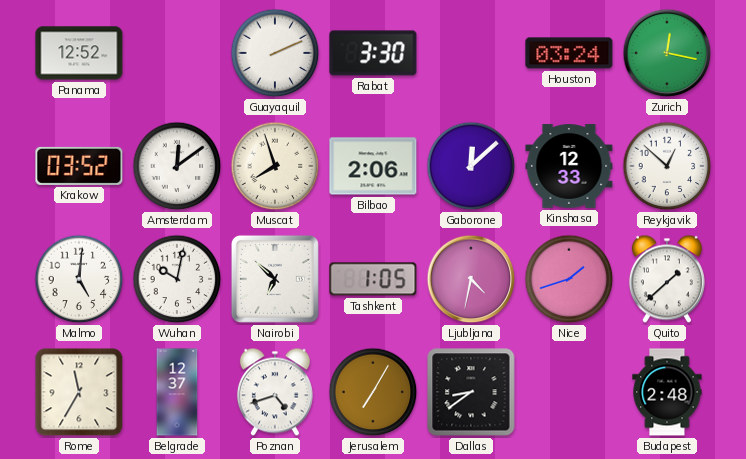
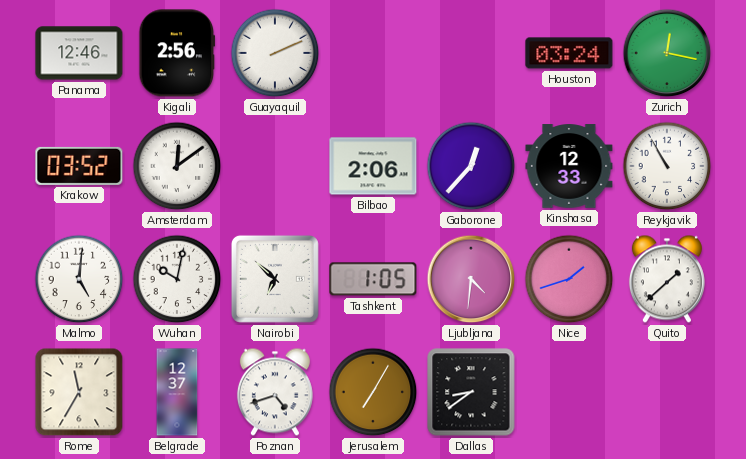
Panama: 12:52 -> 12:46 (79, 53)
Kigali: none -> 2:56 (177, 53)
Rabat: 3:30 -> none (373, 53)
Muscat: 7:57 -> none (275, 166)
Gaborone: 12:08 -> 12:37 (471, 166)
Reykjavik: 12:52 -> 10:55 (667, 166)
Ljubljana: 4:32 -> 4:31 (471, 279)
Budapest: 2:48 -> none (667, 392)
